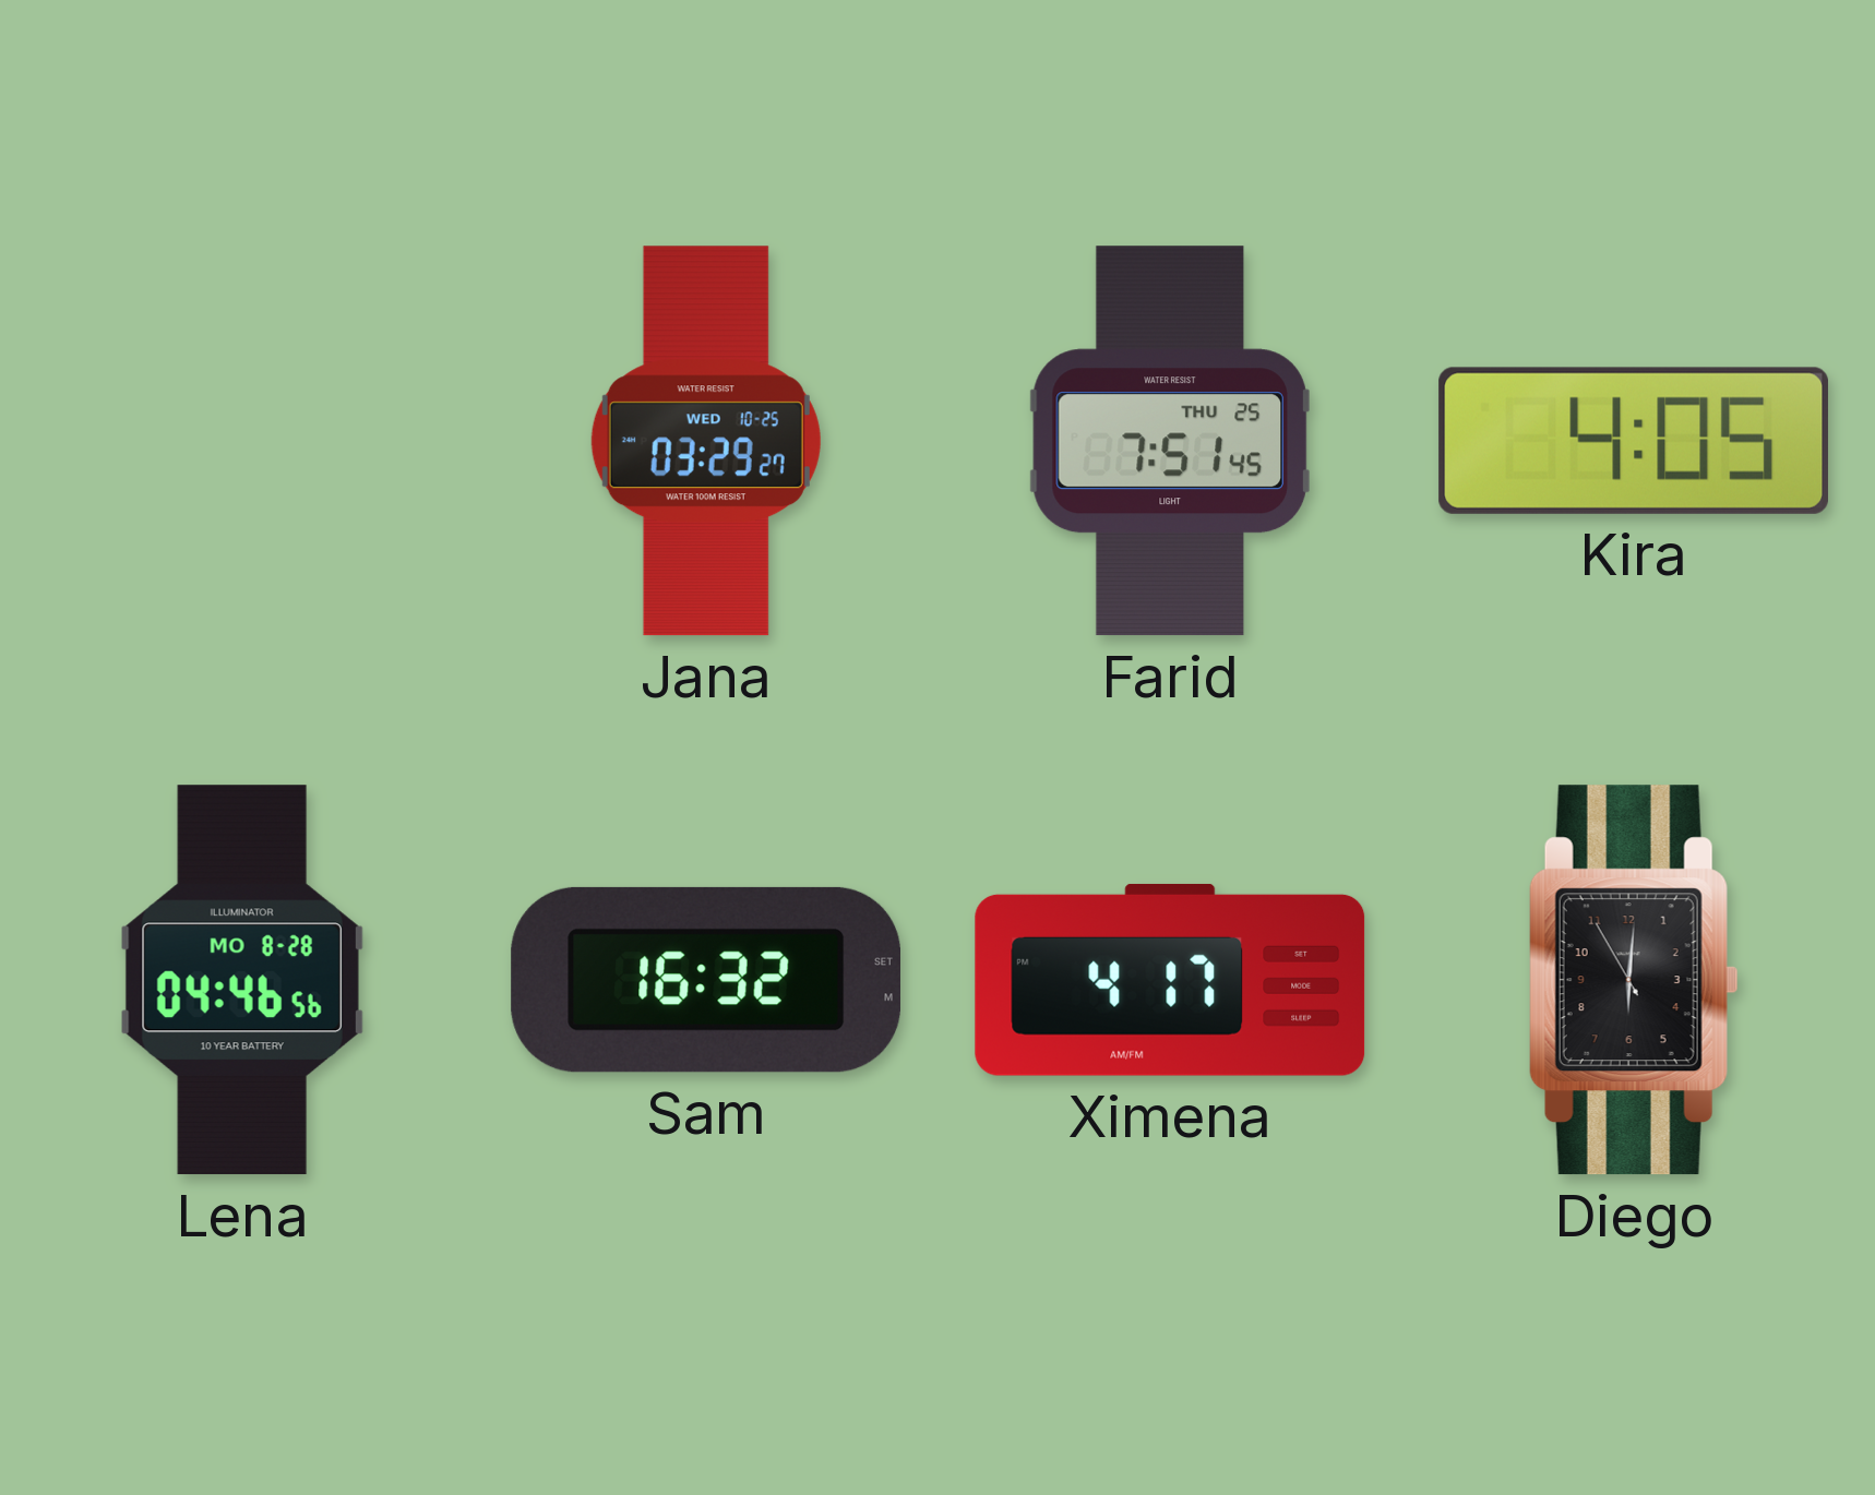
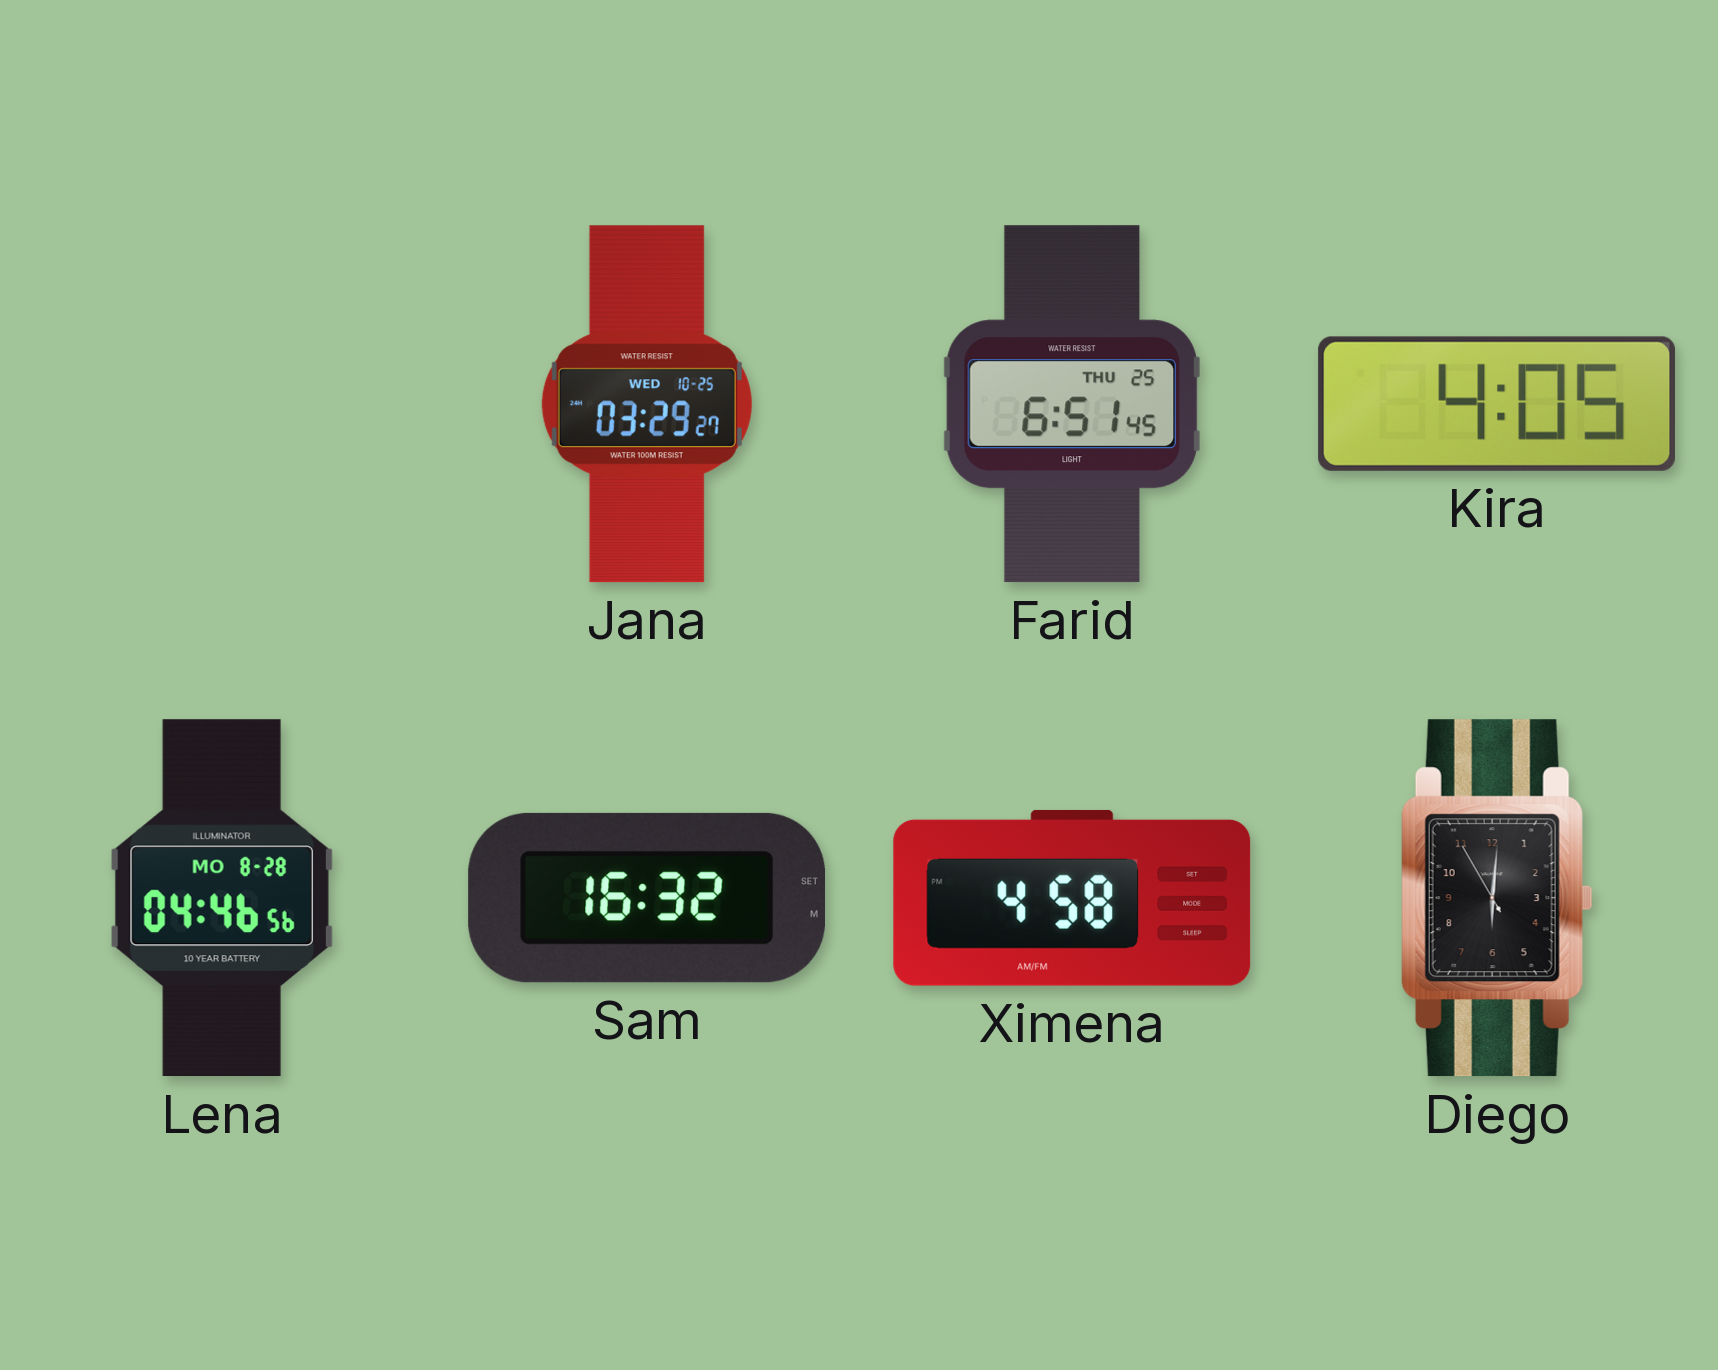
Farid: 7:51 -> 6:51 (1072, 404)
Ximena: 4:17 -> 4:58 (1072, 898)
